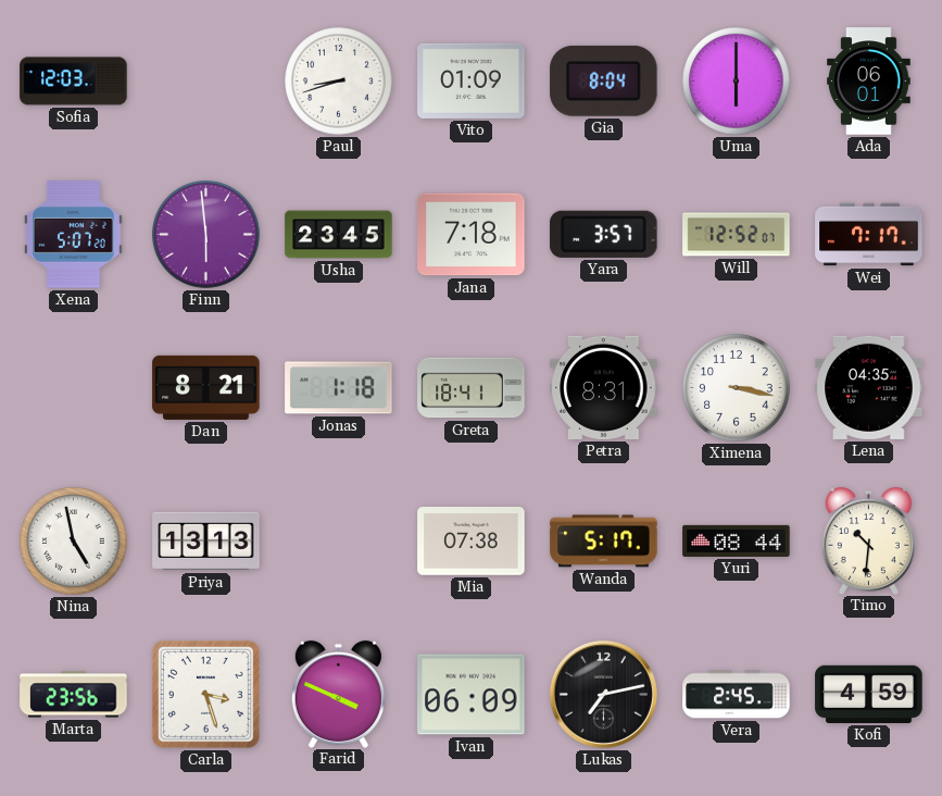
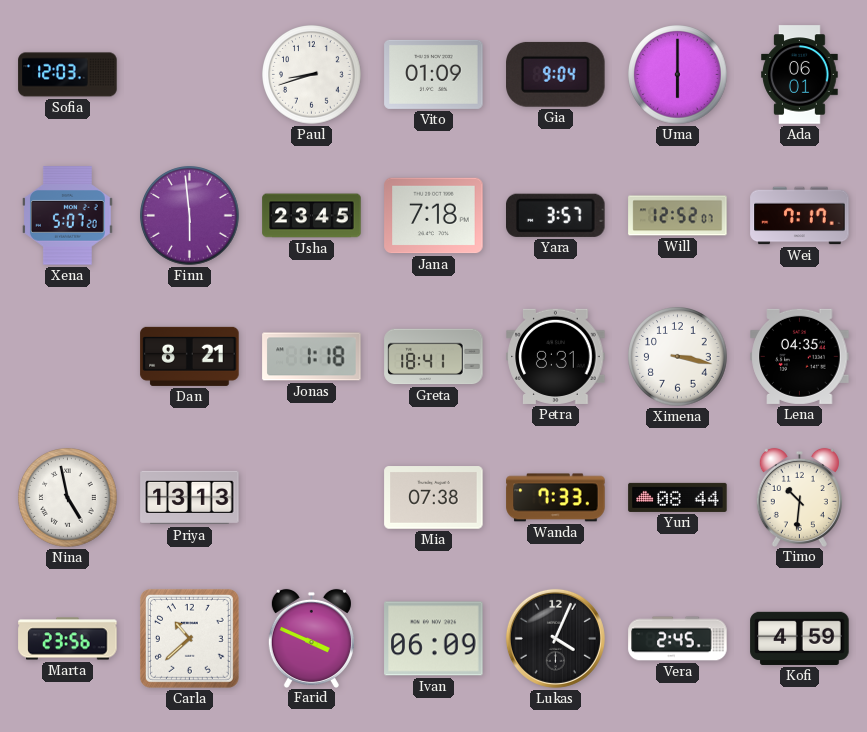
Gia: 8:04 -> 9:04 (556, 74)
Wanda: 5:17 -> 7:33 (556, 498)
Carla: 3:27 -> 10:38 (189, 638)
Lukas: 7:13 -> 4:04 (555, 638)
